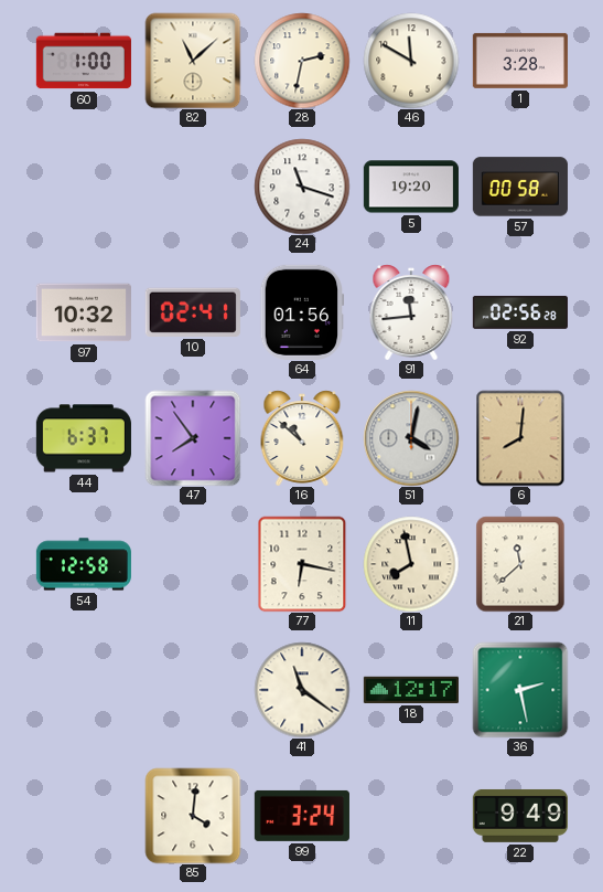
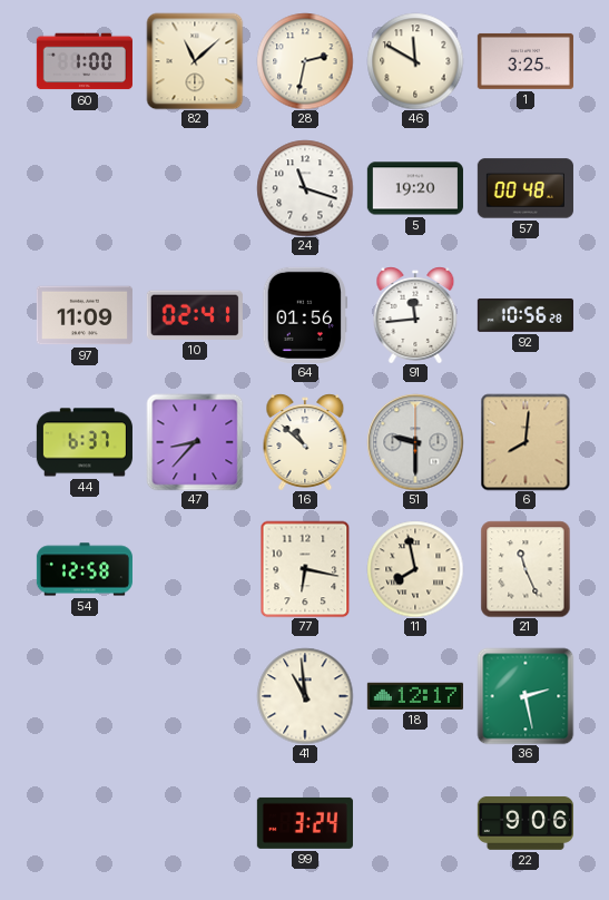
1: 3:28 -> 3:25 (525, 61)
57: 00:58 -> 00:48 (525, 188)
97: 10:32 -> 11:09 (85, 315)
92: 02:56 -> 10:56 (525, 315)
47: 7:54 -> 8:37 (195, 442)
51: 4:02 -> 9:30 (415, 442)
21: 11:38 -> 11:26 (525, 569)
41: 11:21 -> 10:59 (305, 696)
85: 4:01 -> none (193, 816)
22: 9:49 -> 9:06 (525, 823)
